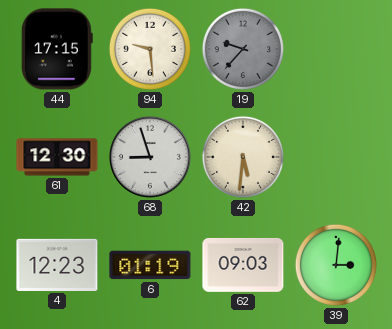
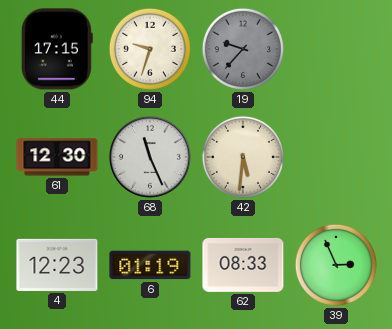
94: 9:29 -> 9:33 (150, 49)
68: 8:57 -> 11:26 (150, 157)
62: 09:03 -> 08:33 (243, 265)
39: 3:01 -> 2:56 (336, 265)
